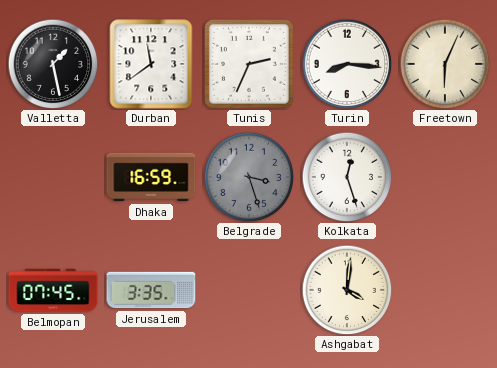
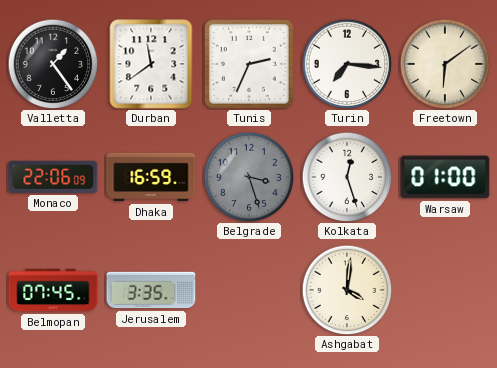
Valletta: 1:28 -> 1:24 (53, 64)
Turin: 8:16 -> 7:16 (347, 64)
Freetown: 6:04 -> 6:09 (445, 64)
Monaco: none -> 22:06 (53, 177)
Warsaw: none -> 01:00 (445, 177)
